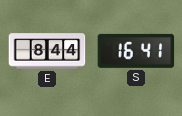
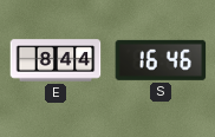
S: 16:41 -> 16:46 (161, 60)
